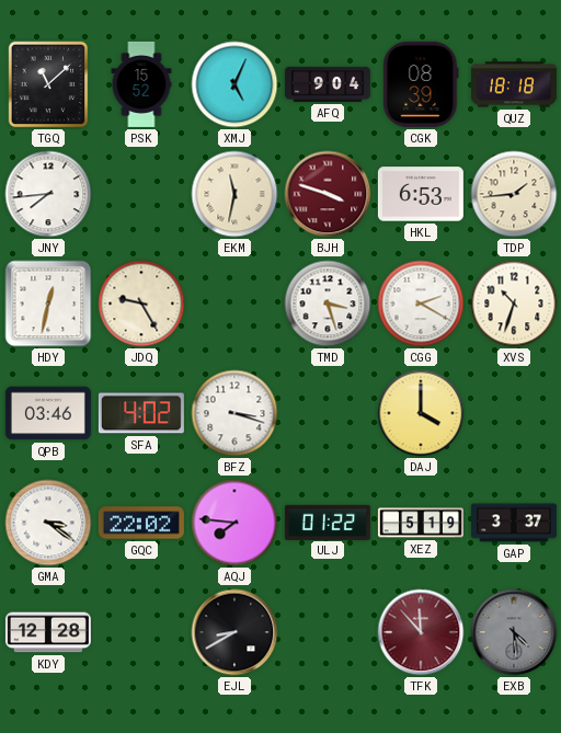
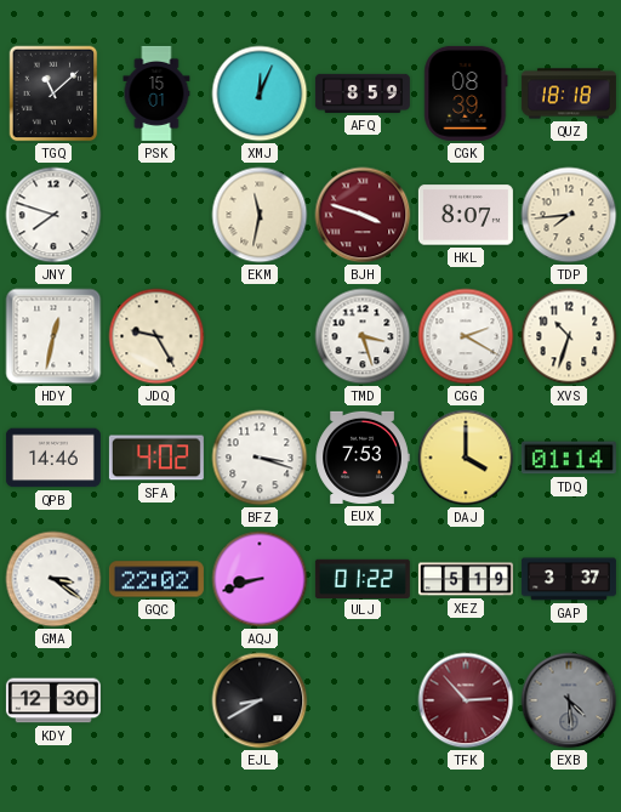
PSK: 15:52 -> 15:01 (156, 93)
XMJ: 5:04 -> 12:04 (260, 93)
AFQ: 9:04 -> 8:59 (363, 93)
JNY: 7:44 -> 7:48 (53, 215)
HKL: 6:53 -> 8:07 (466, 215)
TDP: 1:44 -> 7:44 (569, 215)
QPB: 03:46 -> 14:46 (53, 458)
EUX: none -> 7:53 (363, 458)
TDQ: none -> 01:14 (569, 458)
AQJ: 7:46 -> 8:42 (260, 579)
KDY: 12:28 -> 12:30 (53, 700)
TFK: 11:53 -> 2:53 (466, 700)
